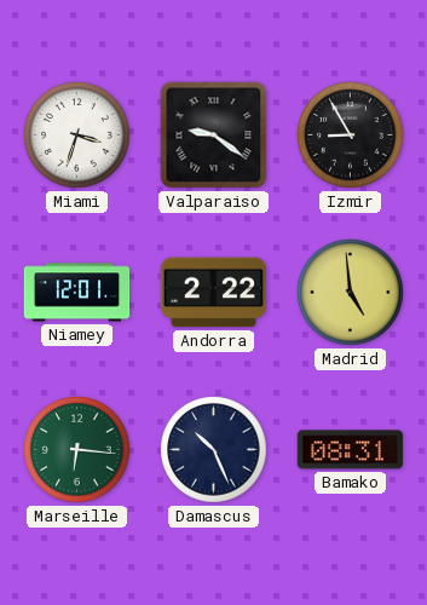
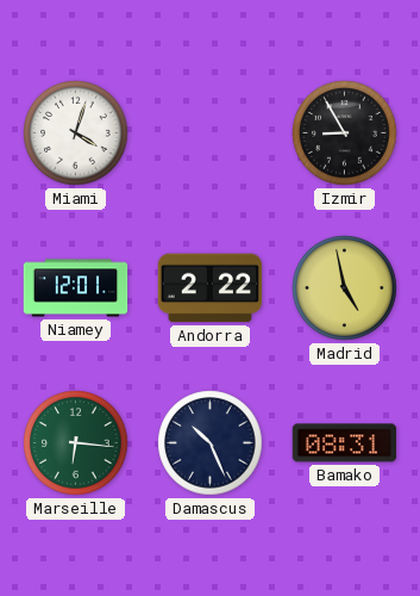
Miami: 3:33 -> 4:03 (76, 134)
Valparaiso: 9:21 -> none (214, 136)
Madrid: 4:59 -> 4:58 (345, 288)
